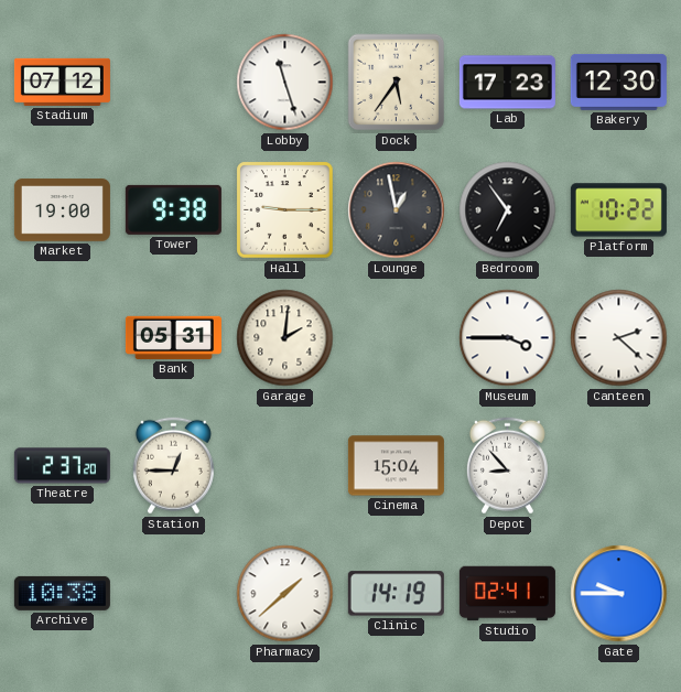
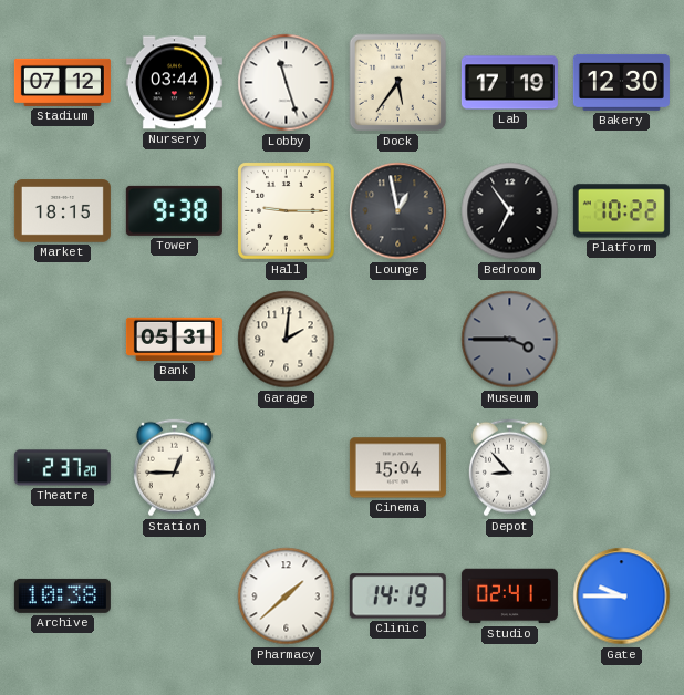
Nursery: none -> 03:44 (174, 83)
Lab: 17:23 -> 17:19 (509, 83)
Market: 19:00 -> 18:15 (62, 211)
Museum dial: white -> grey (510, 340)
Canteen: 2:22 -> none (619, 338)
